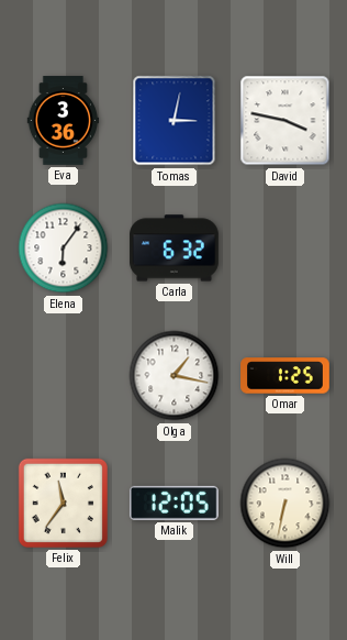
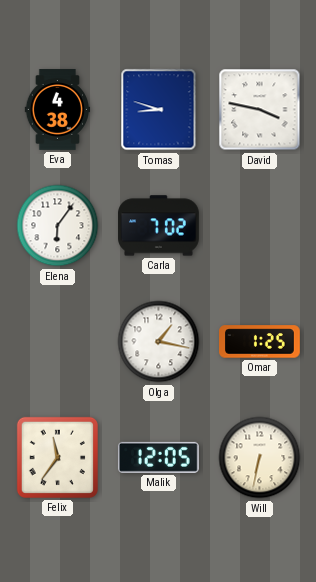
Eva: 3:36 -> 4:38 (58, 110)
Tomas: 3:02 -> 8:48 (159, 110)
Carla: 6:32 -> 7:02 (159, 226)
